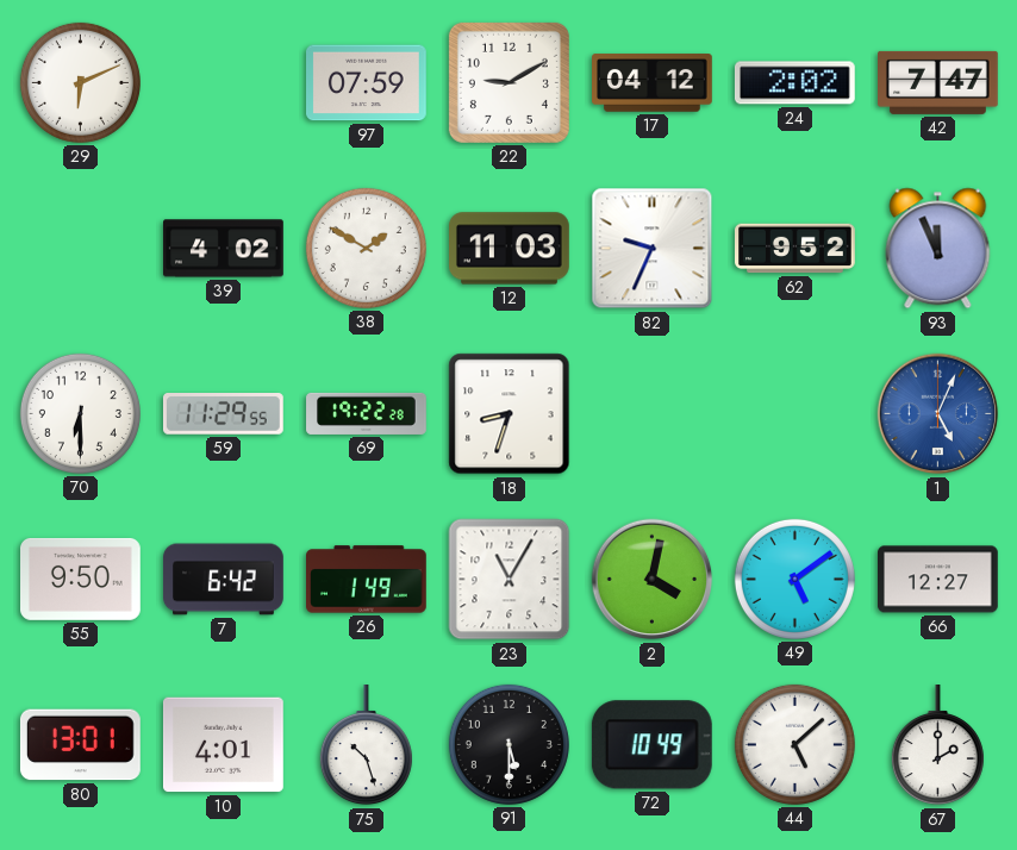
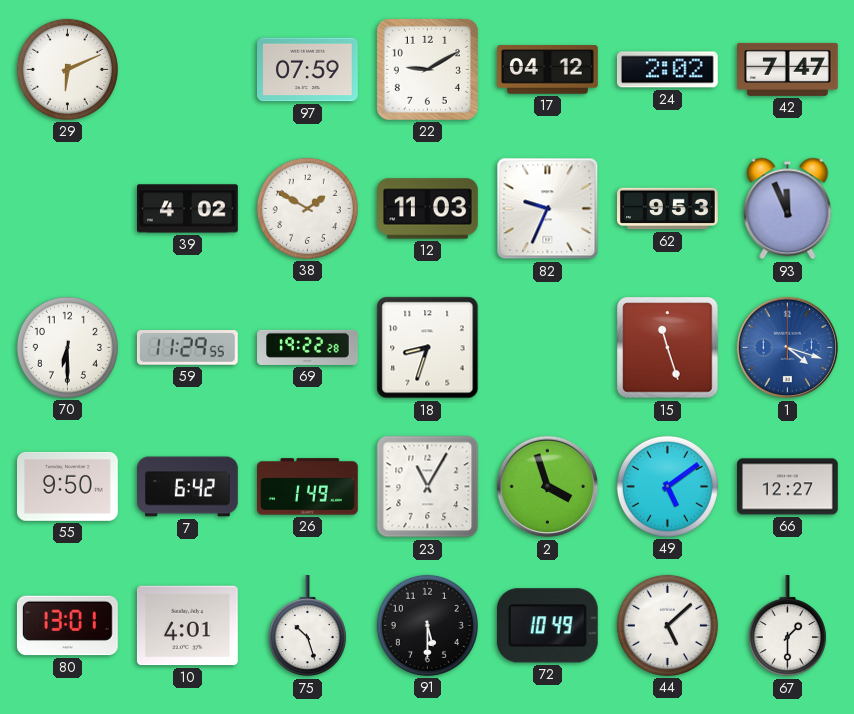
62: 9:52 -> 9:53 (668, 209)
15: none -> 11:27 (668, 348)
1: 5:04 -> 4:18 (788, 348)
2: 4:02 -> 3:57 (548, 487)
67: 2:00 -> 1:30 (787, 627)
